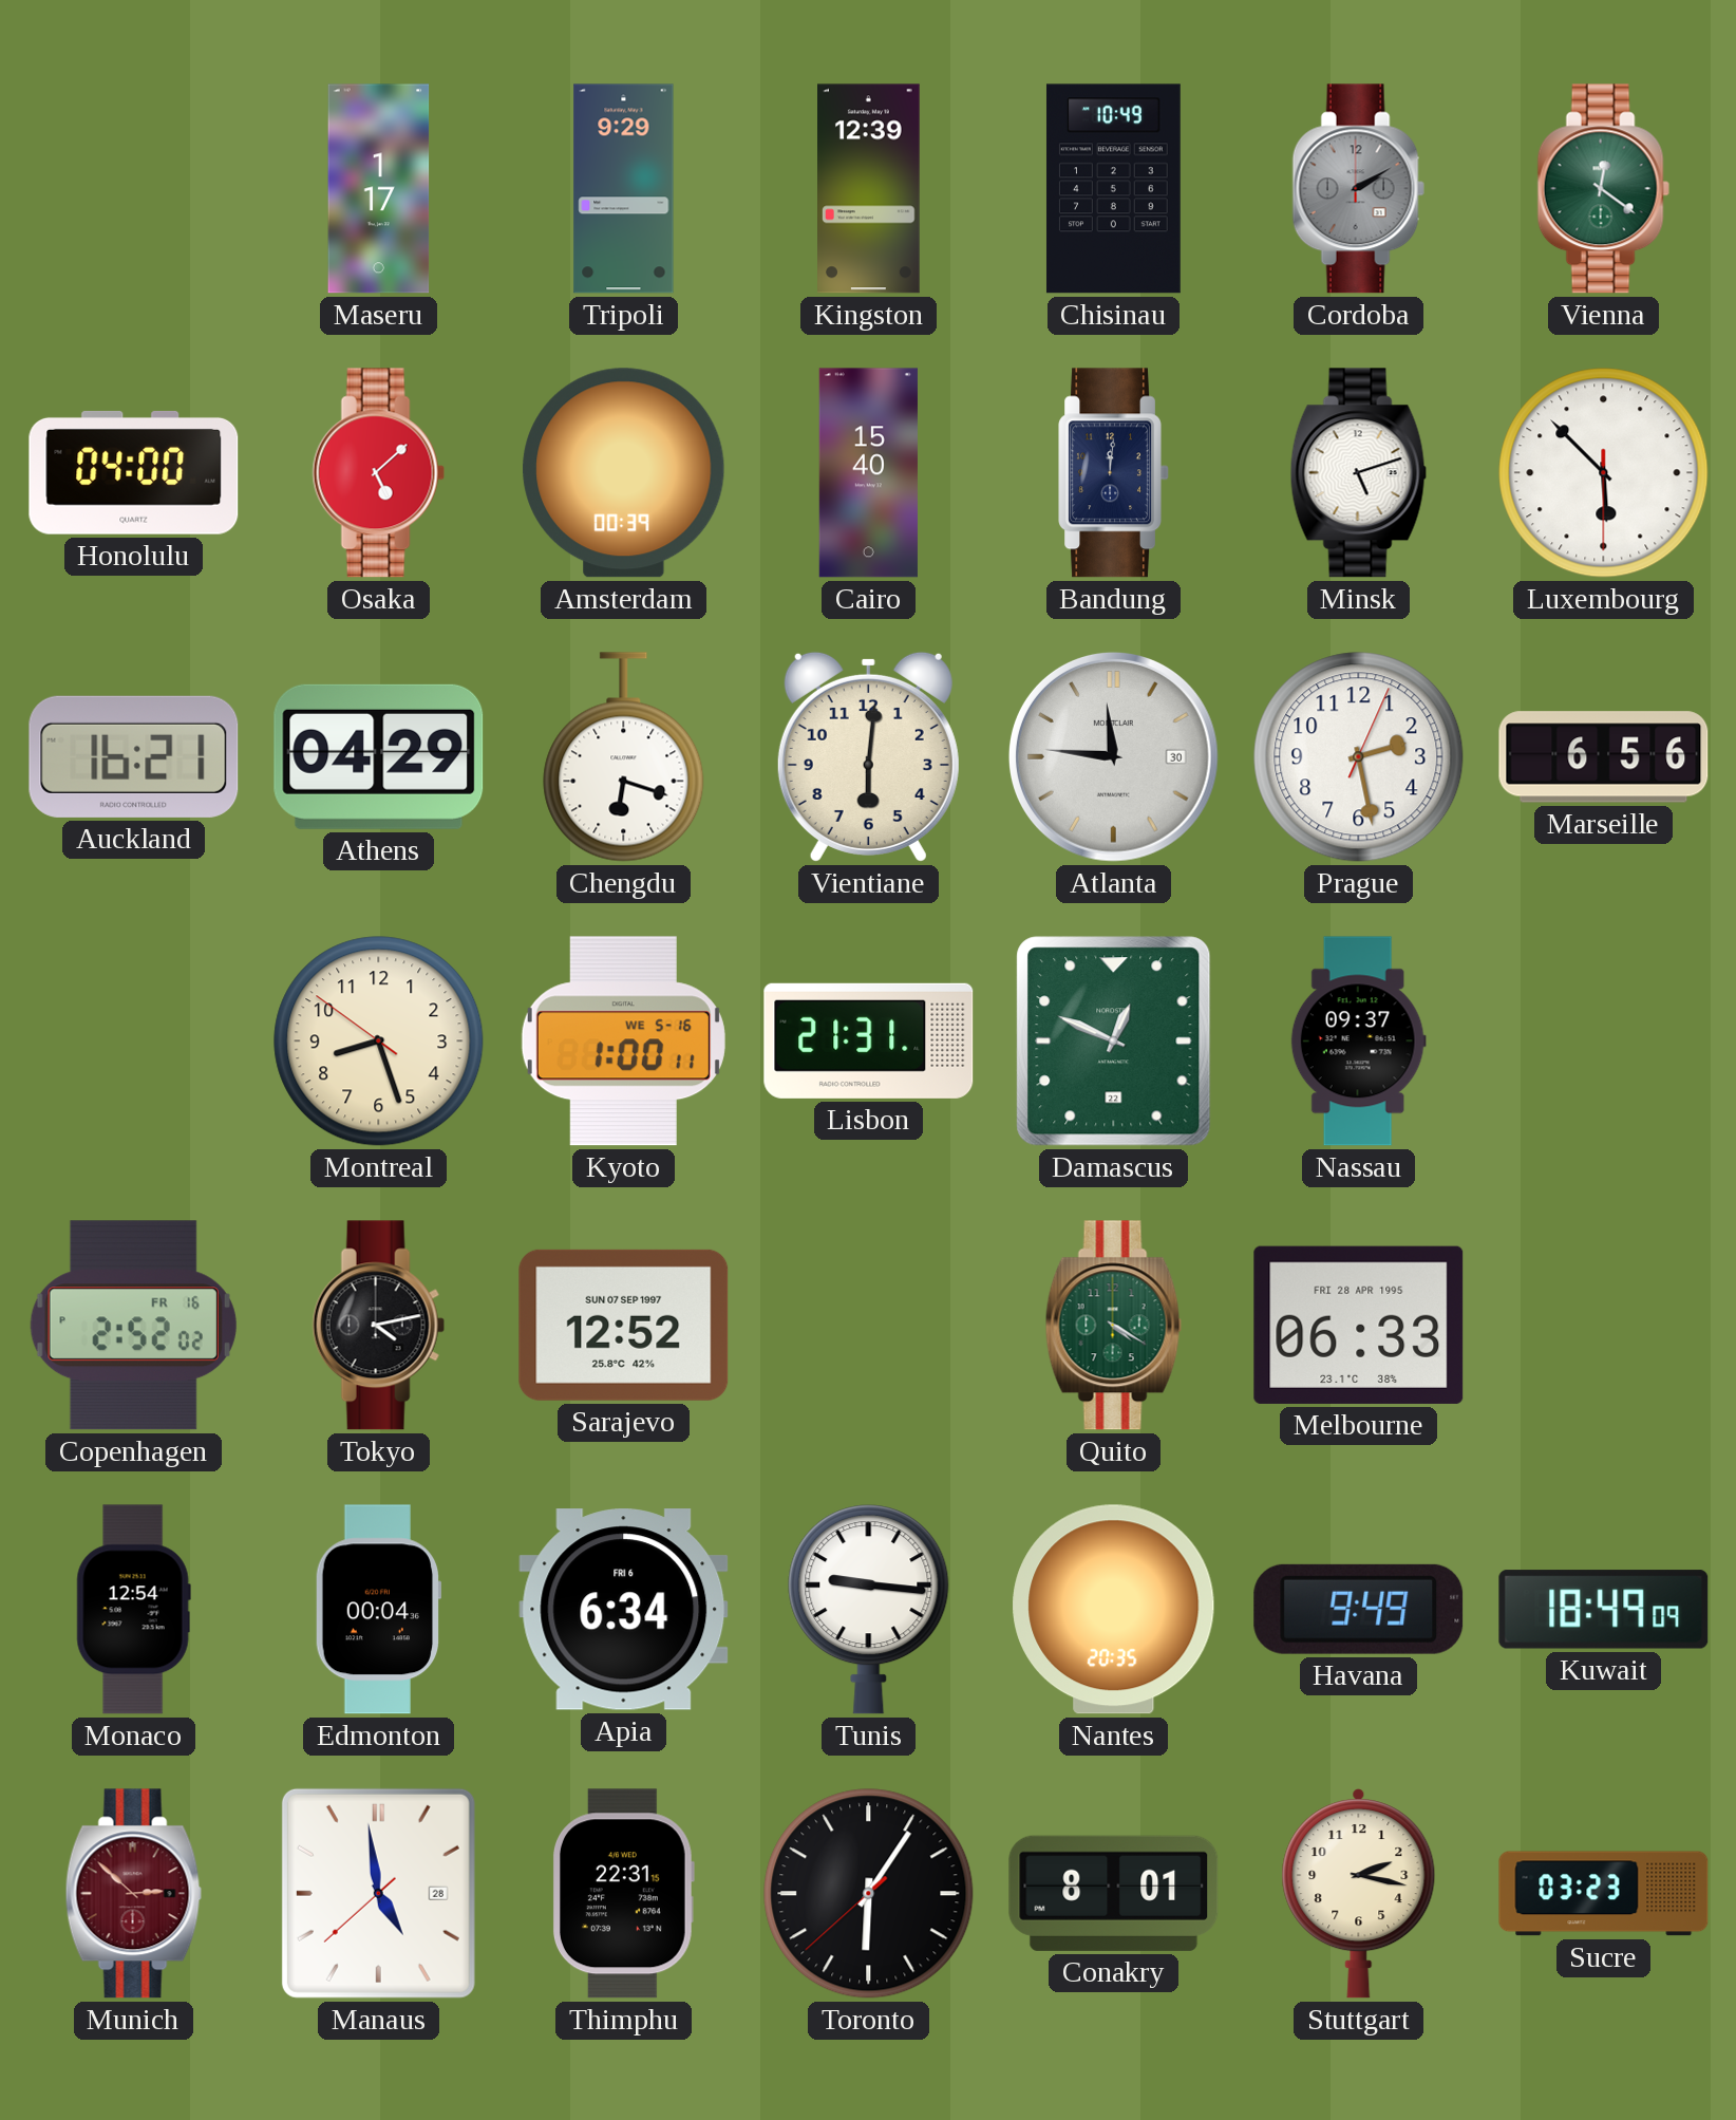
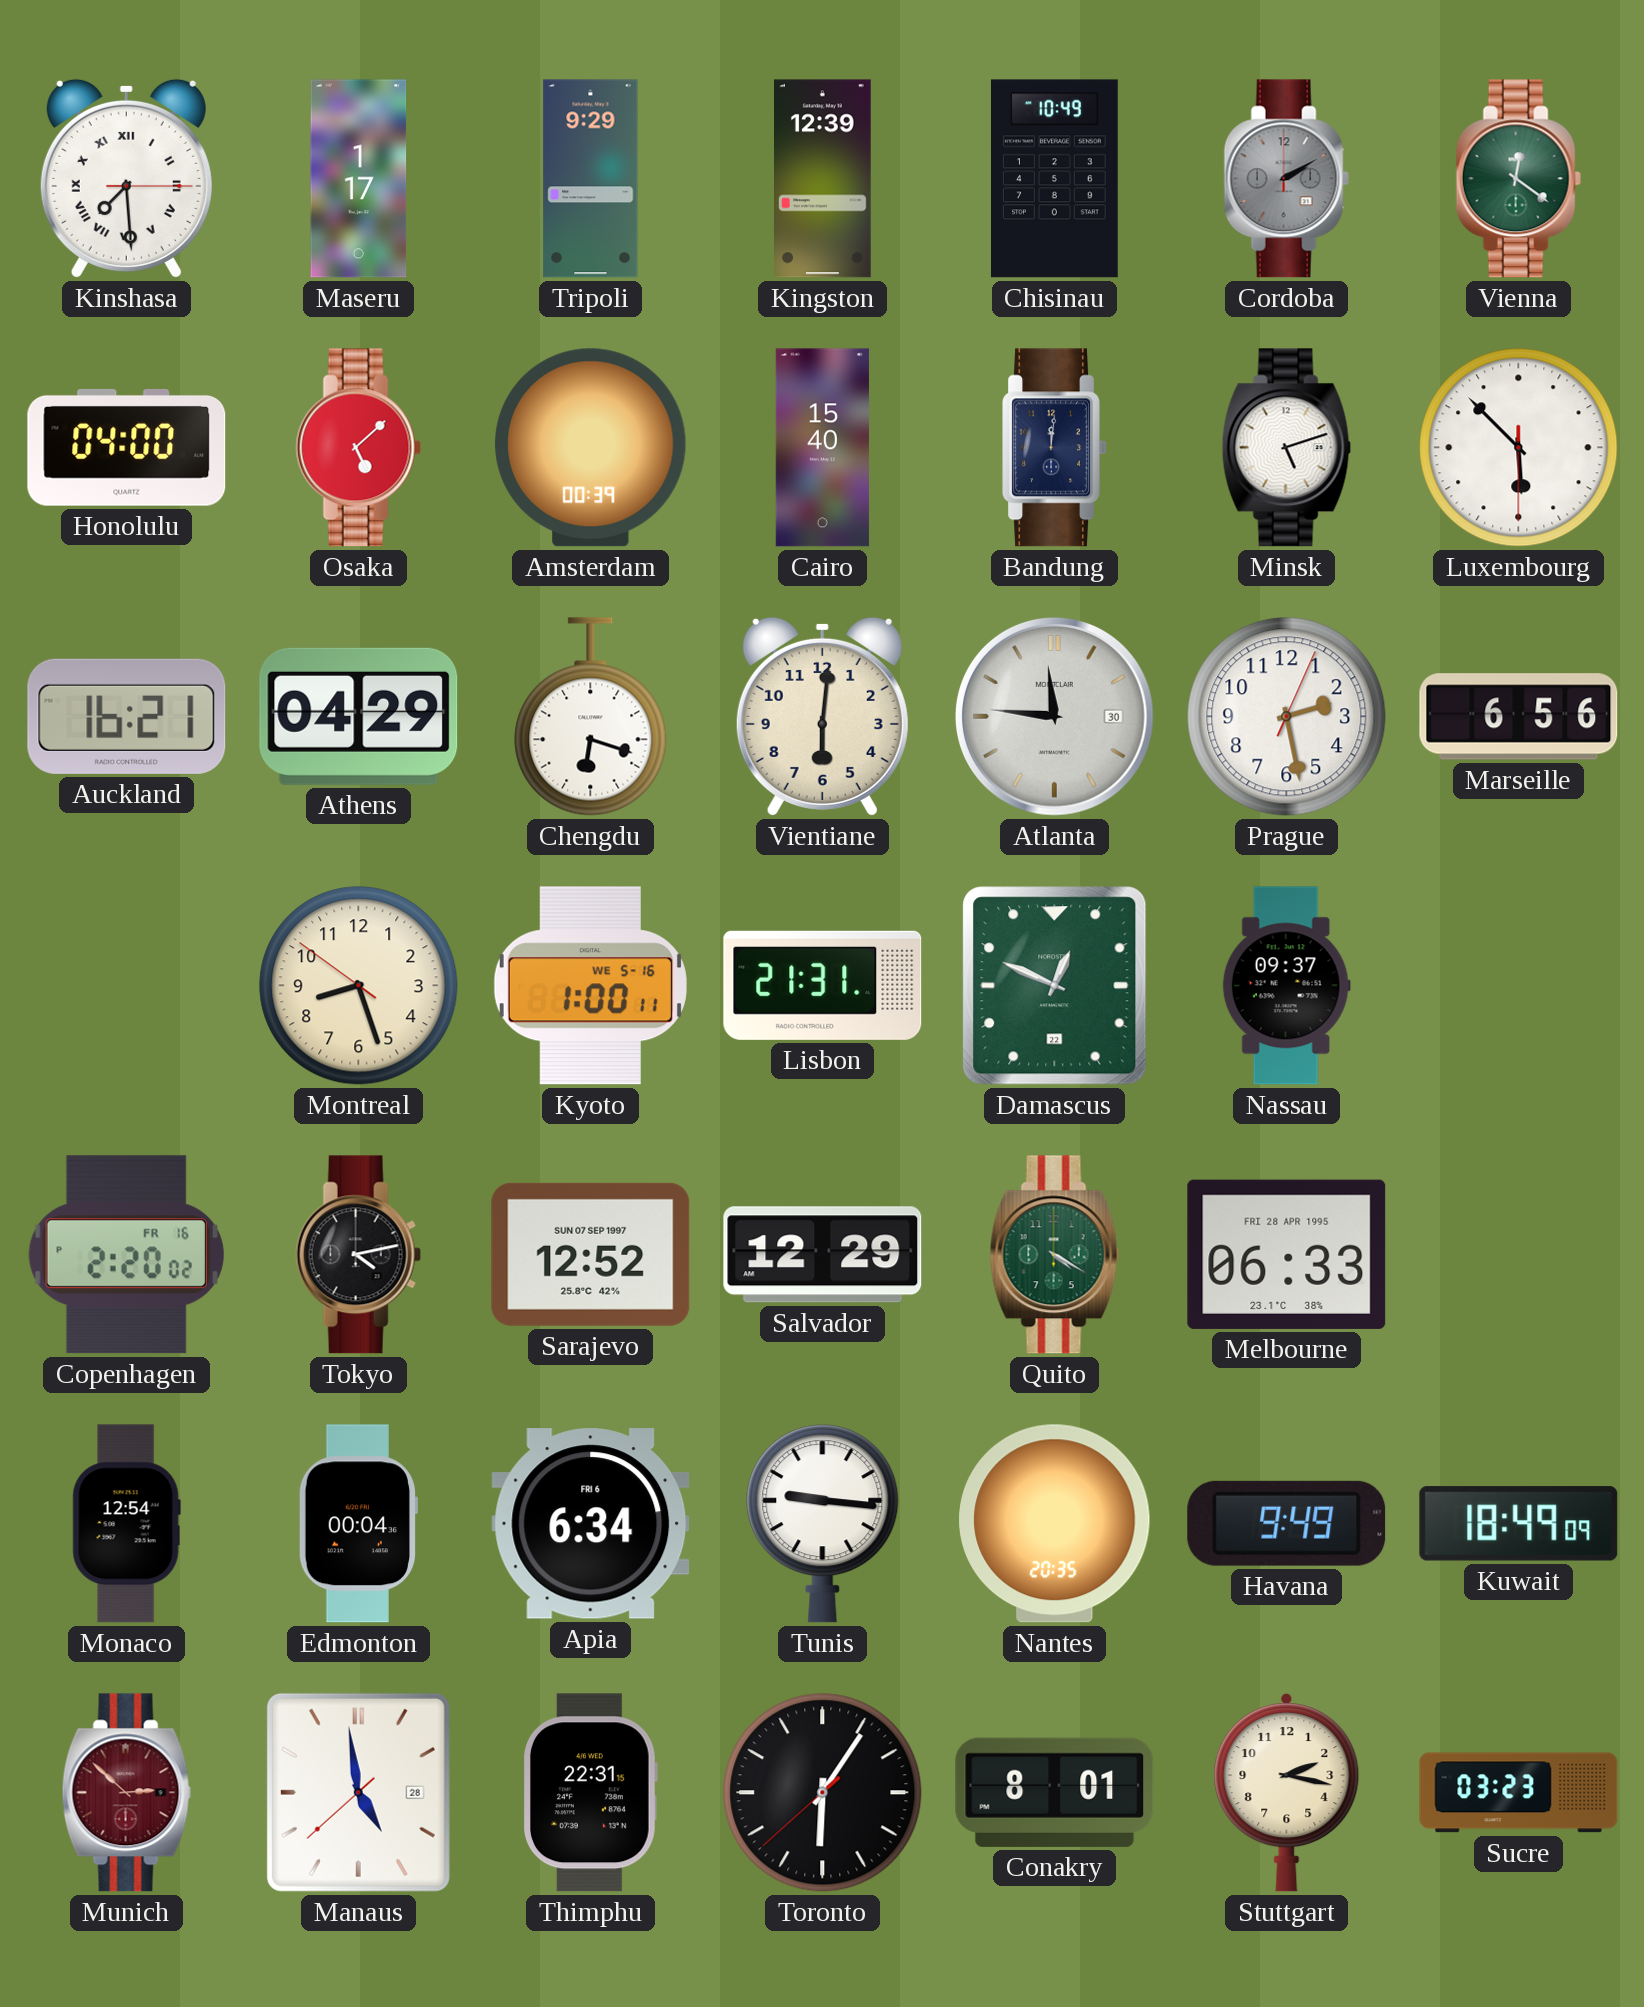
Kinshasa: none -> 7:29 (126, 178)
Copenhagen: 2:52 -> 2:20 (126, 1255)
Salvador: none -> 12:29 (823, 1255)
